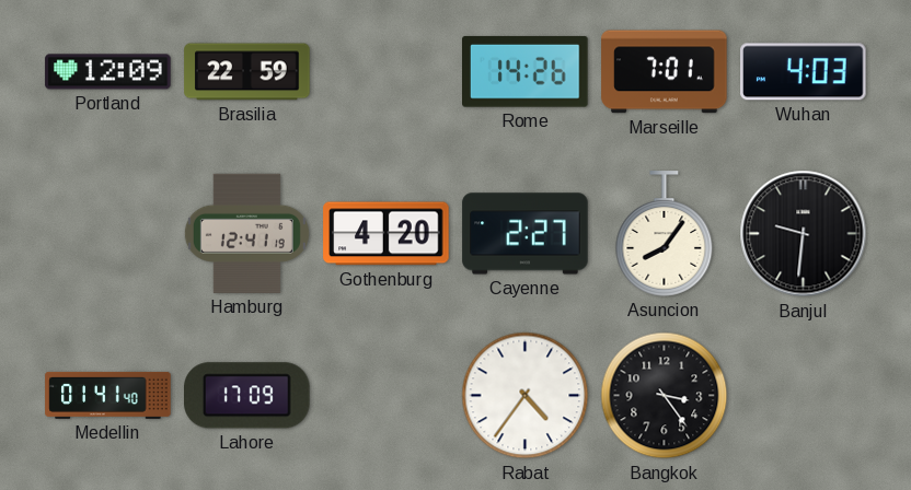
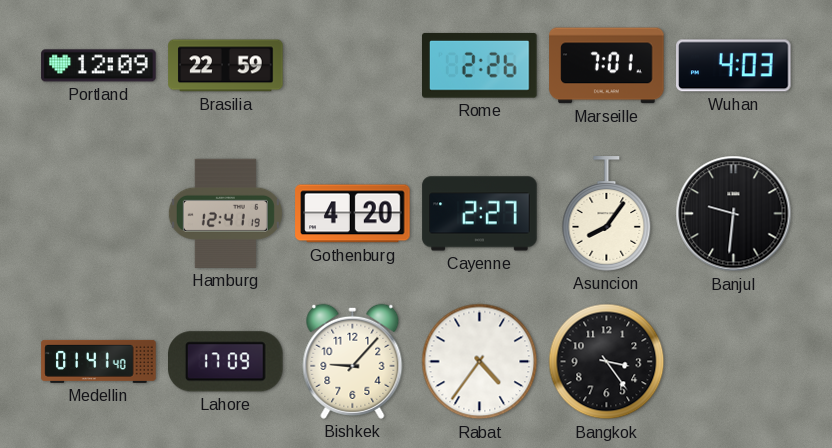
Rome: 14:26 -> 2:26 (480, 65)
Bishkek: none -> 9:07 (353, 361)
